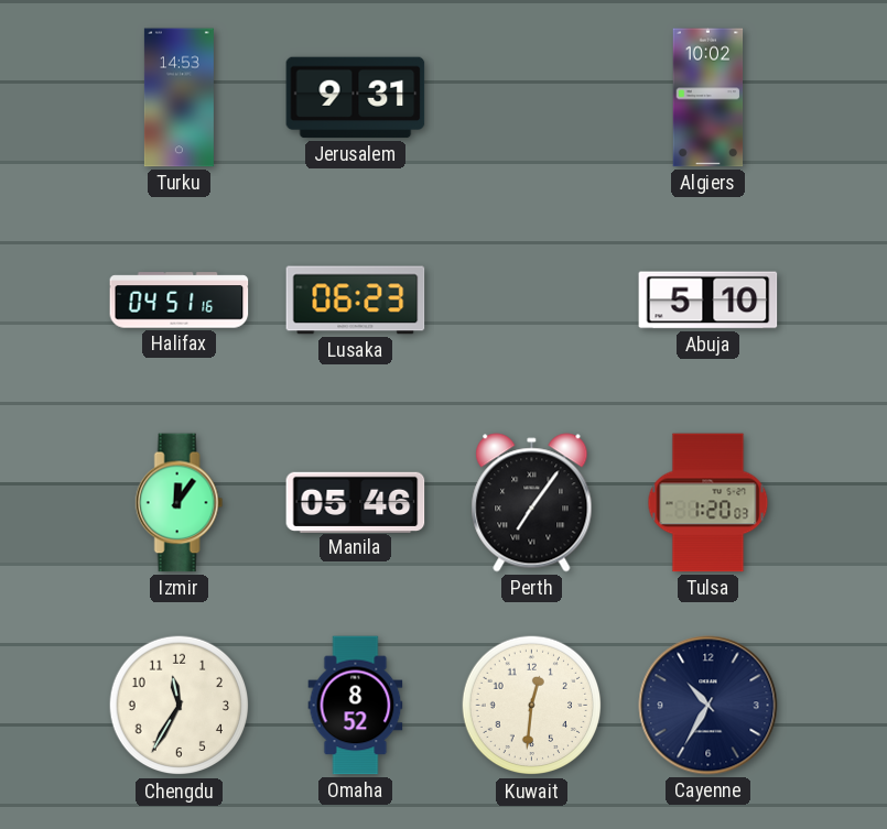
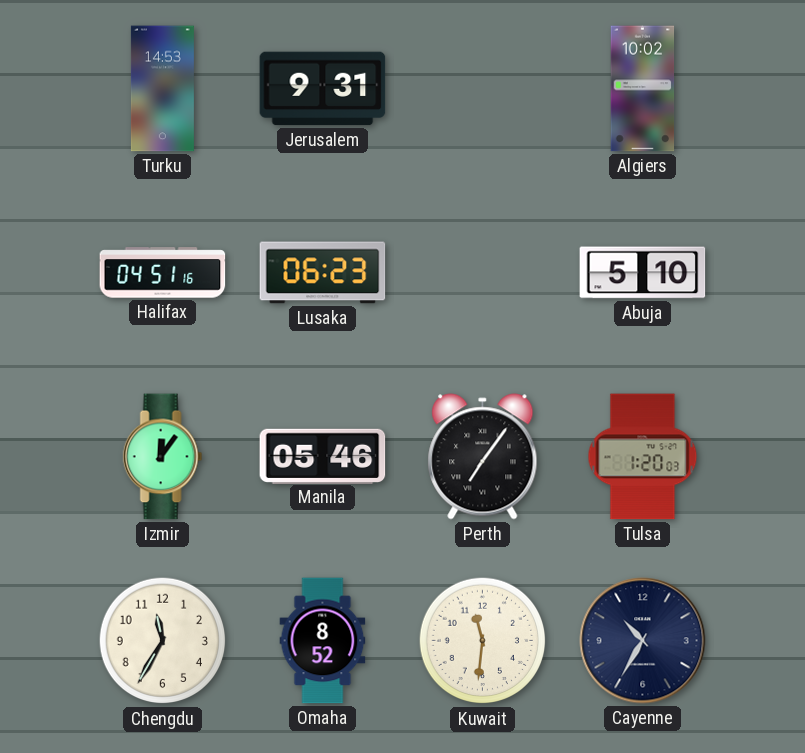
Kuwait: 12:31 -> 11:31 (483, 641)
